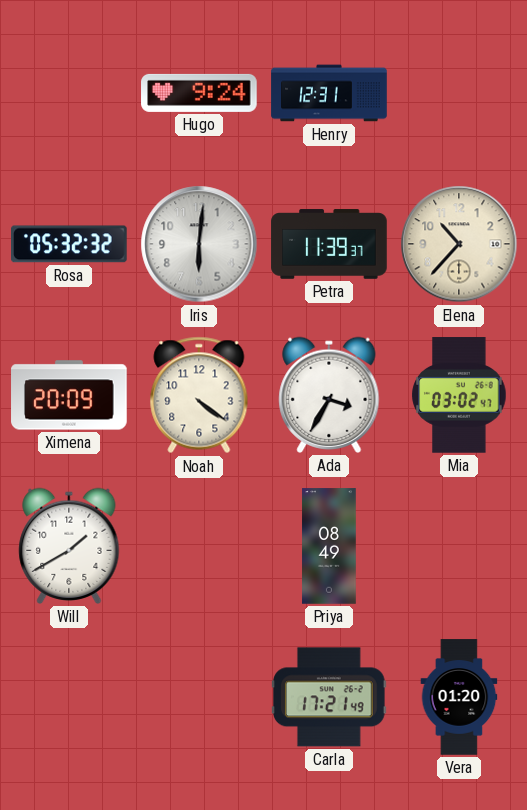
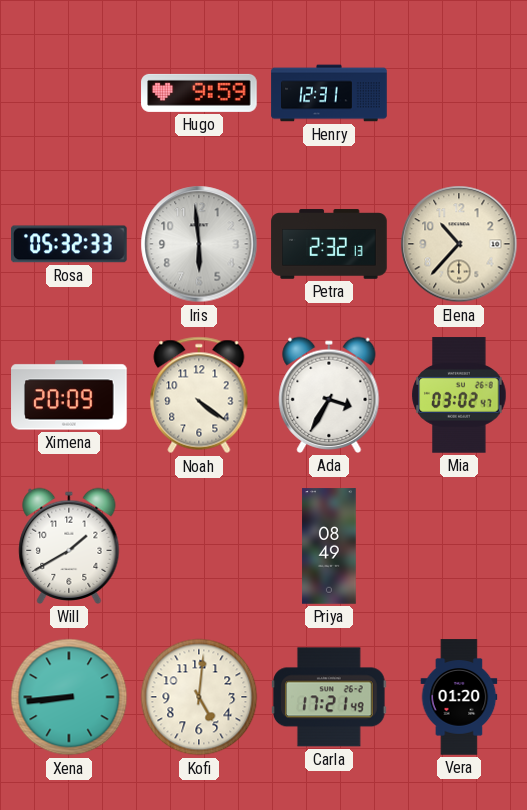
Hugo: 9:24 -> 9:59 (199, 93)
Rosa: 05:32:32 -> 05:32:33 (70, 244)
Iris: 6:01 -> 5:59 (199, 244)
Petra: 11:39 -> 2:32 (329, 244)
Xena: none -> 8:44 (69, 697)
Kofi: none -> 5:01 (199, 697)
